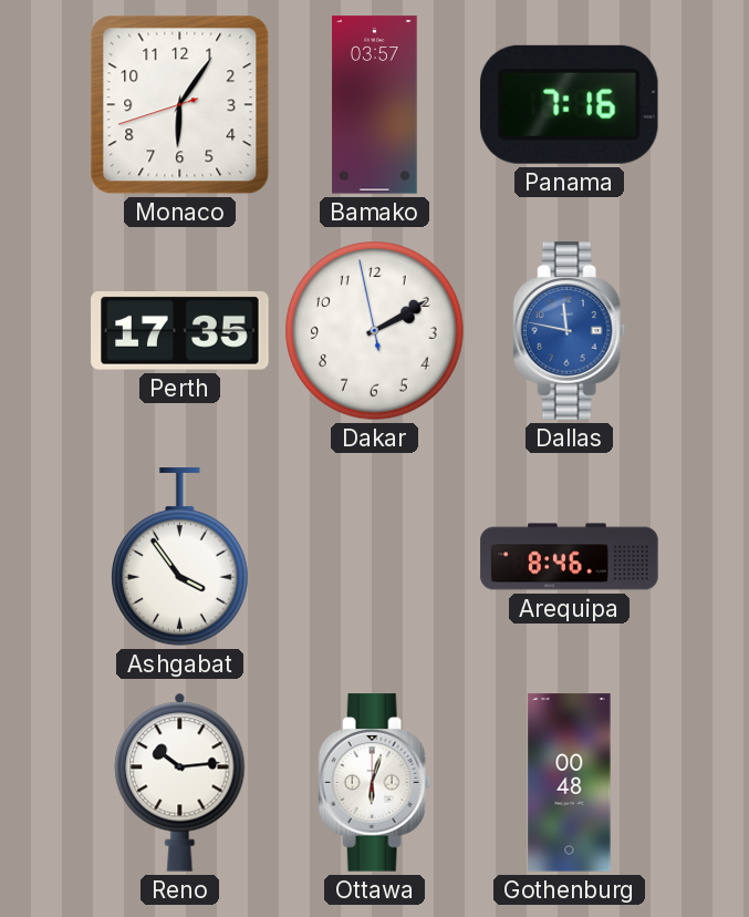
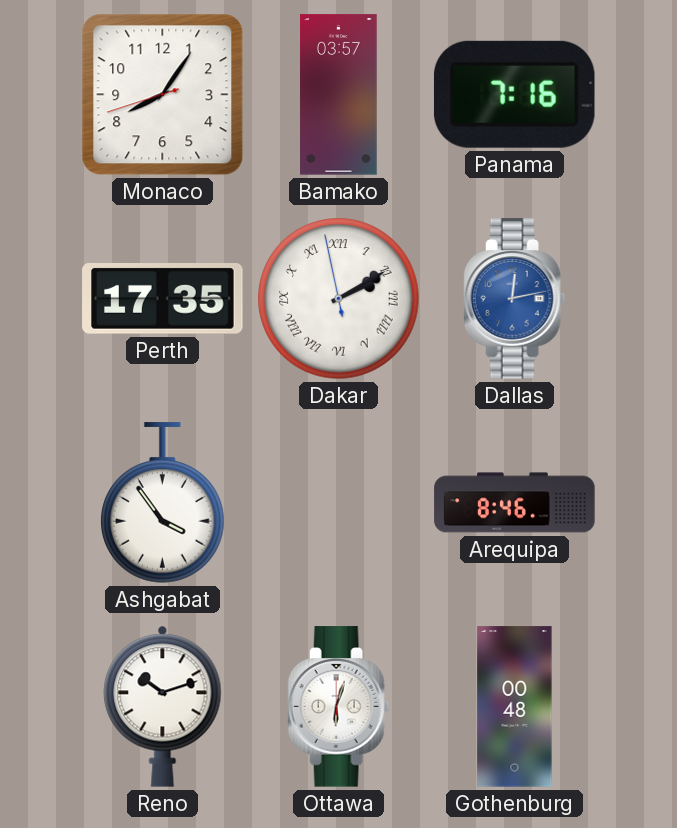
Monaco: 6:05 -> 8:05 (163, 95)
Dakar numerals: Arabic -> Roman (339, 299)
Dallas: 11:47 -> 12:13 (515, 299)
Reno: 10:14 -> 10:12 (163, 706)
